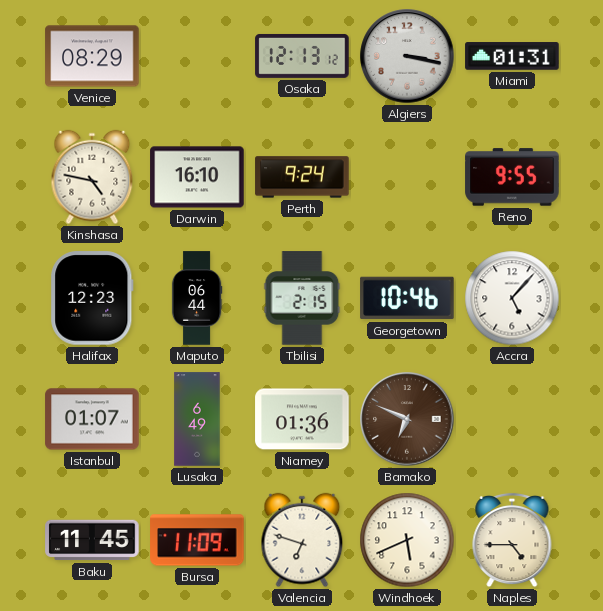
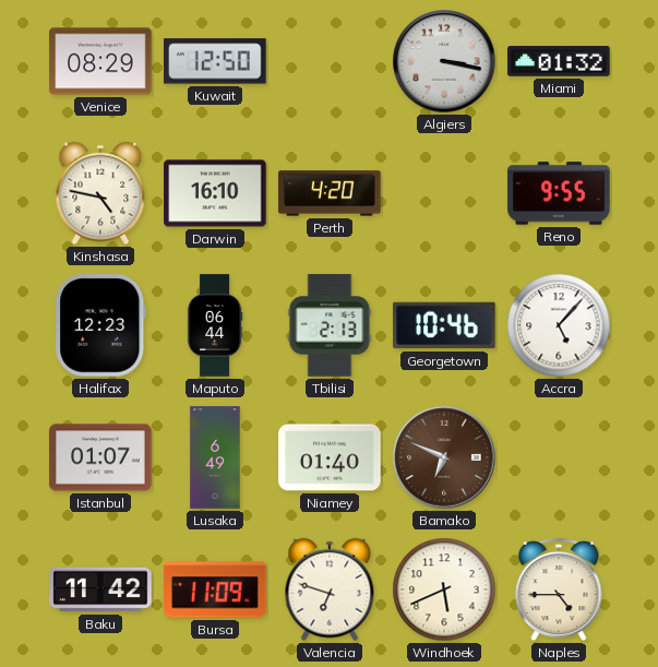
Kuwait: none -> 12:50 (215, 61)
Osaka: 12:13 -> none (302, 56)
Miami: 01:31 -> 01:32 (559, 61)
Perth: 9:24 -> 4:20 (330, 193)
Tbilisi: 2:15 -> 2:13 (330, 325)
Niamey: 01:36 -> 01:40 (330, 457)
Baku: 11:45 -> 11:42 (100, 589)
